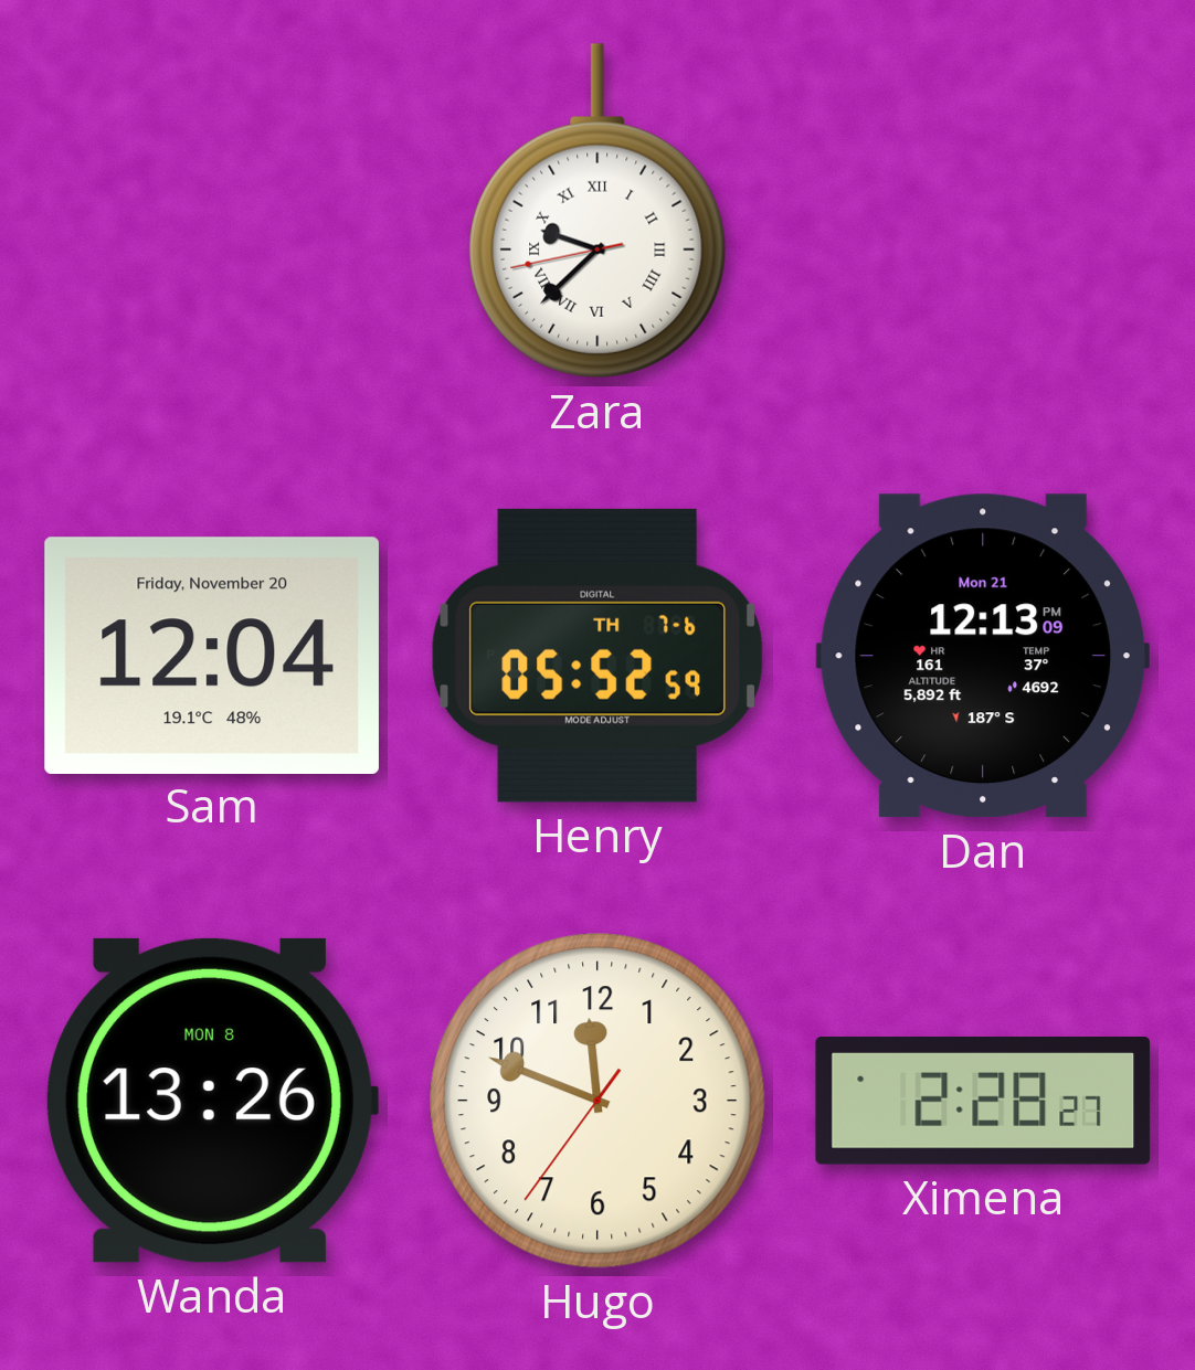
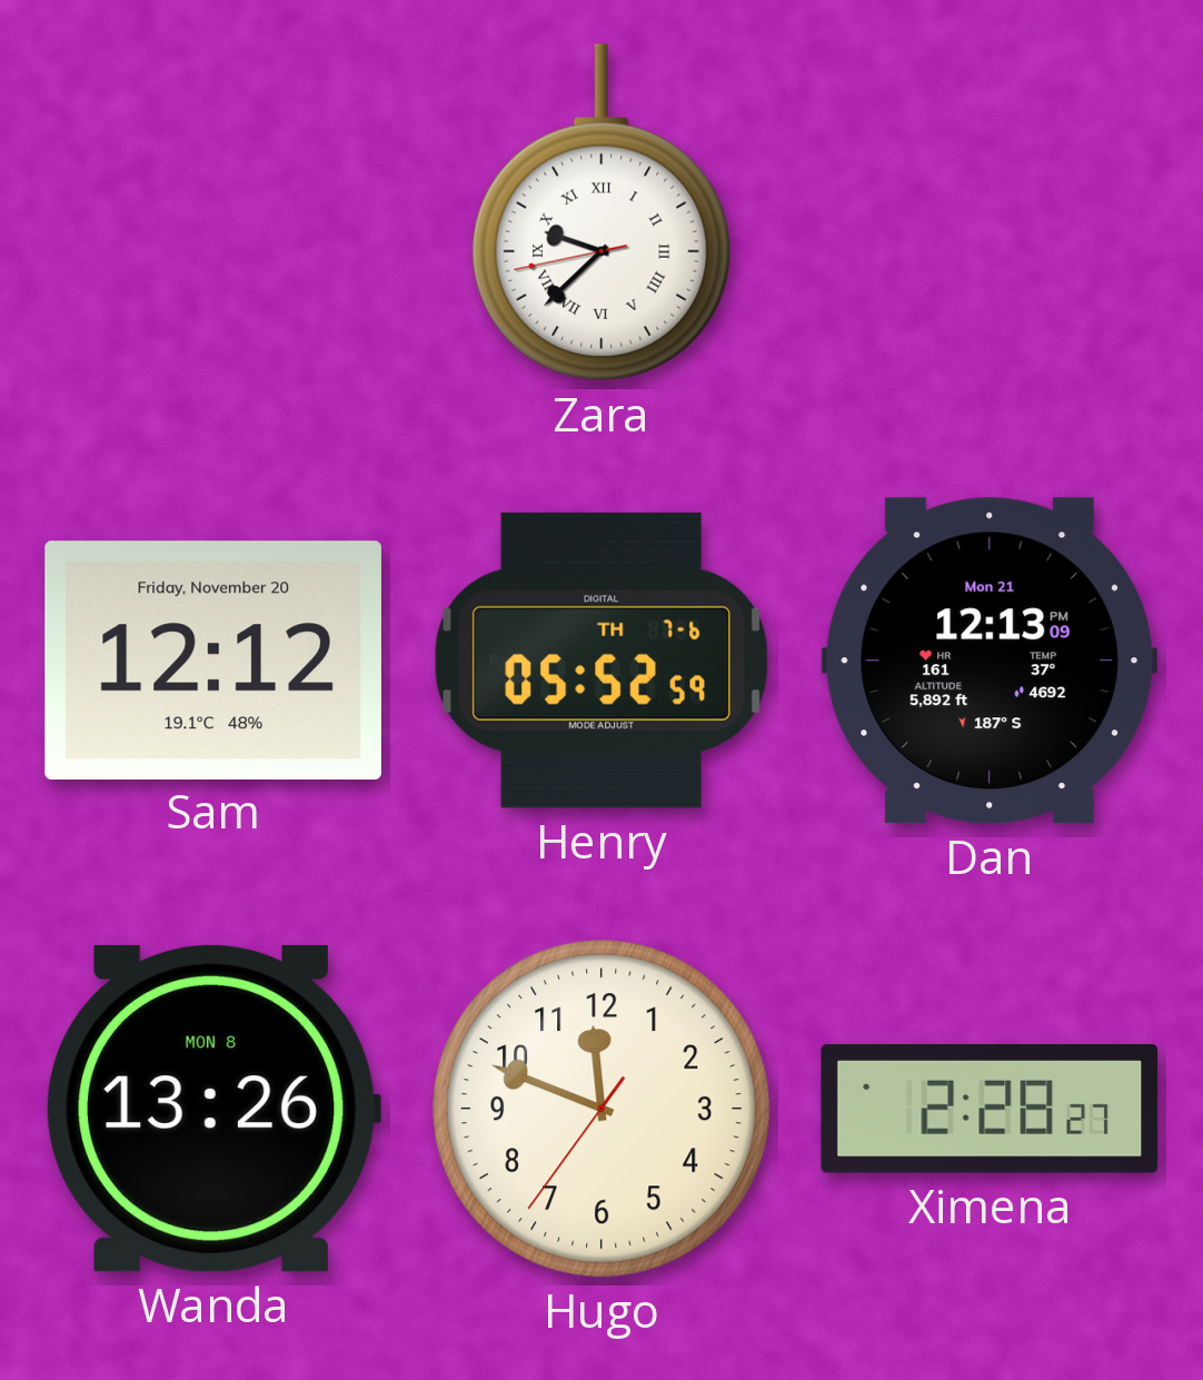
Sam: 12:04 -> 12:12 (213, 659)
